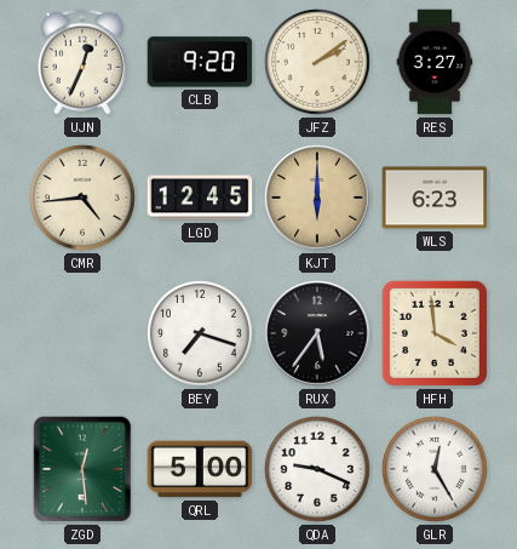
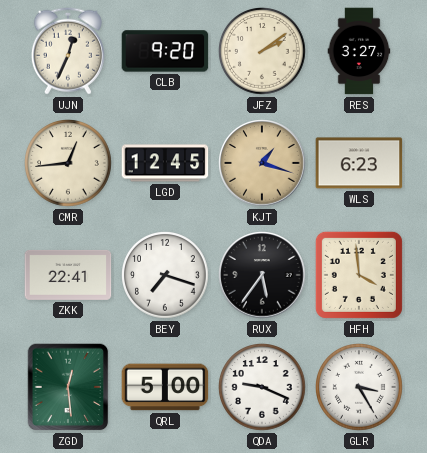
CMR: 4:44 -> 12:44 (69, 164)
KJT: 6:00 -> 1:18 (262, 163)
ZKK: none -> 22:41 (68, 275)
GLR: 12:25 -> 3:25 (360, 388)
